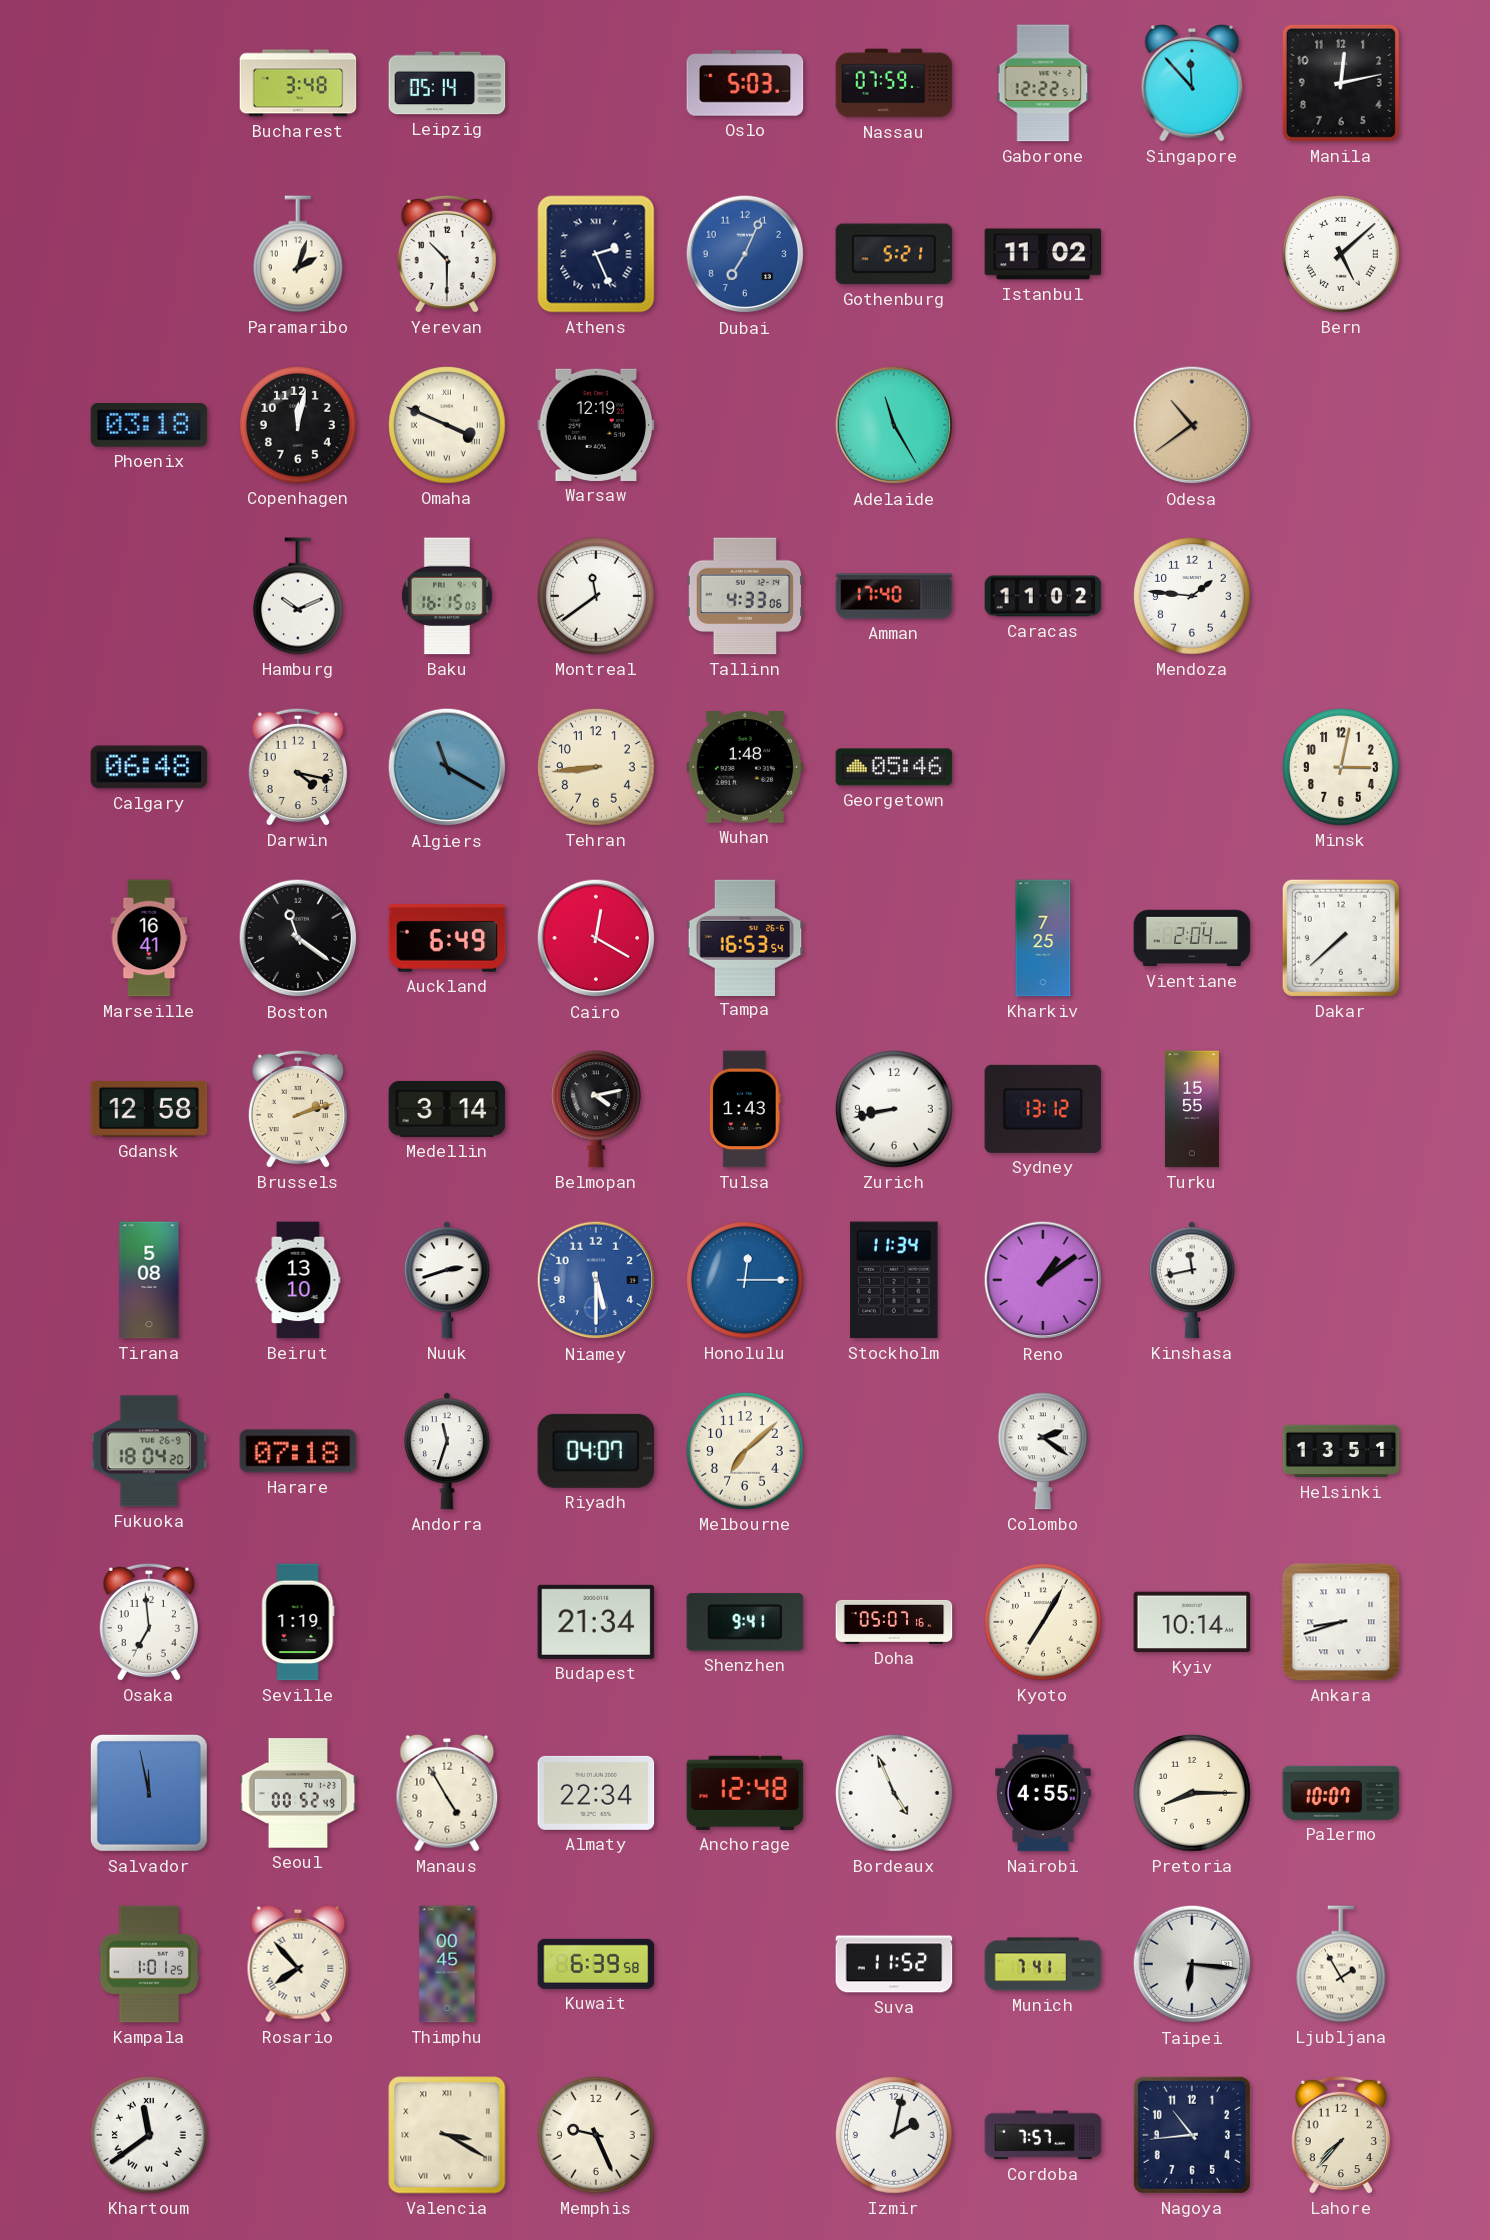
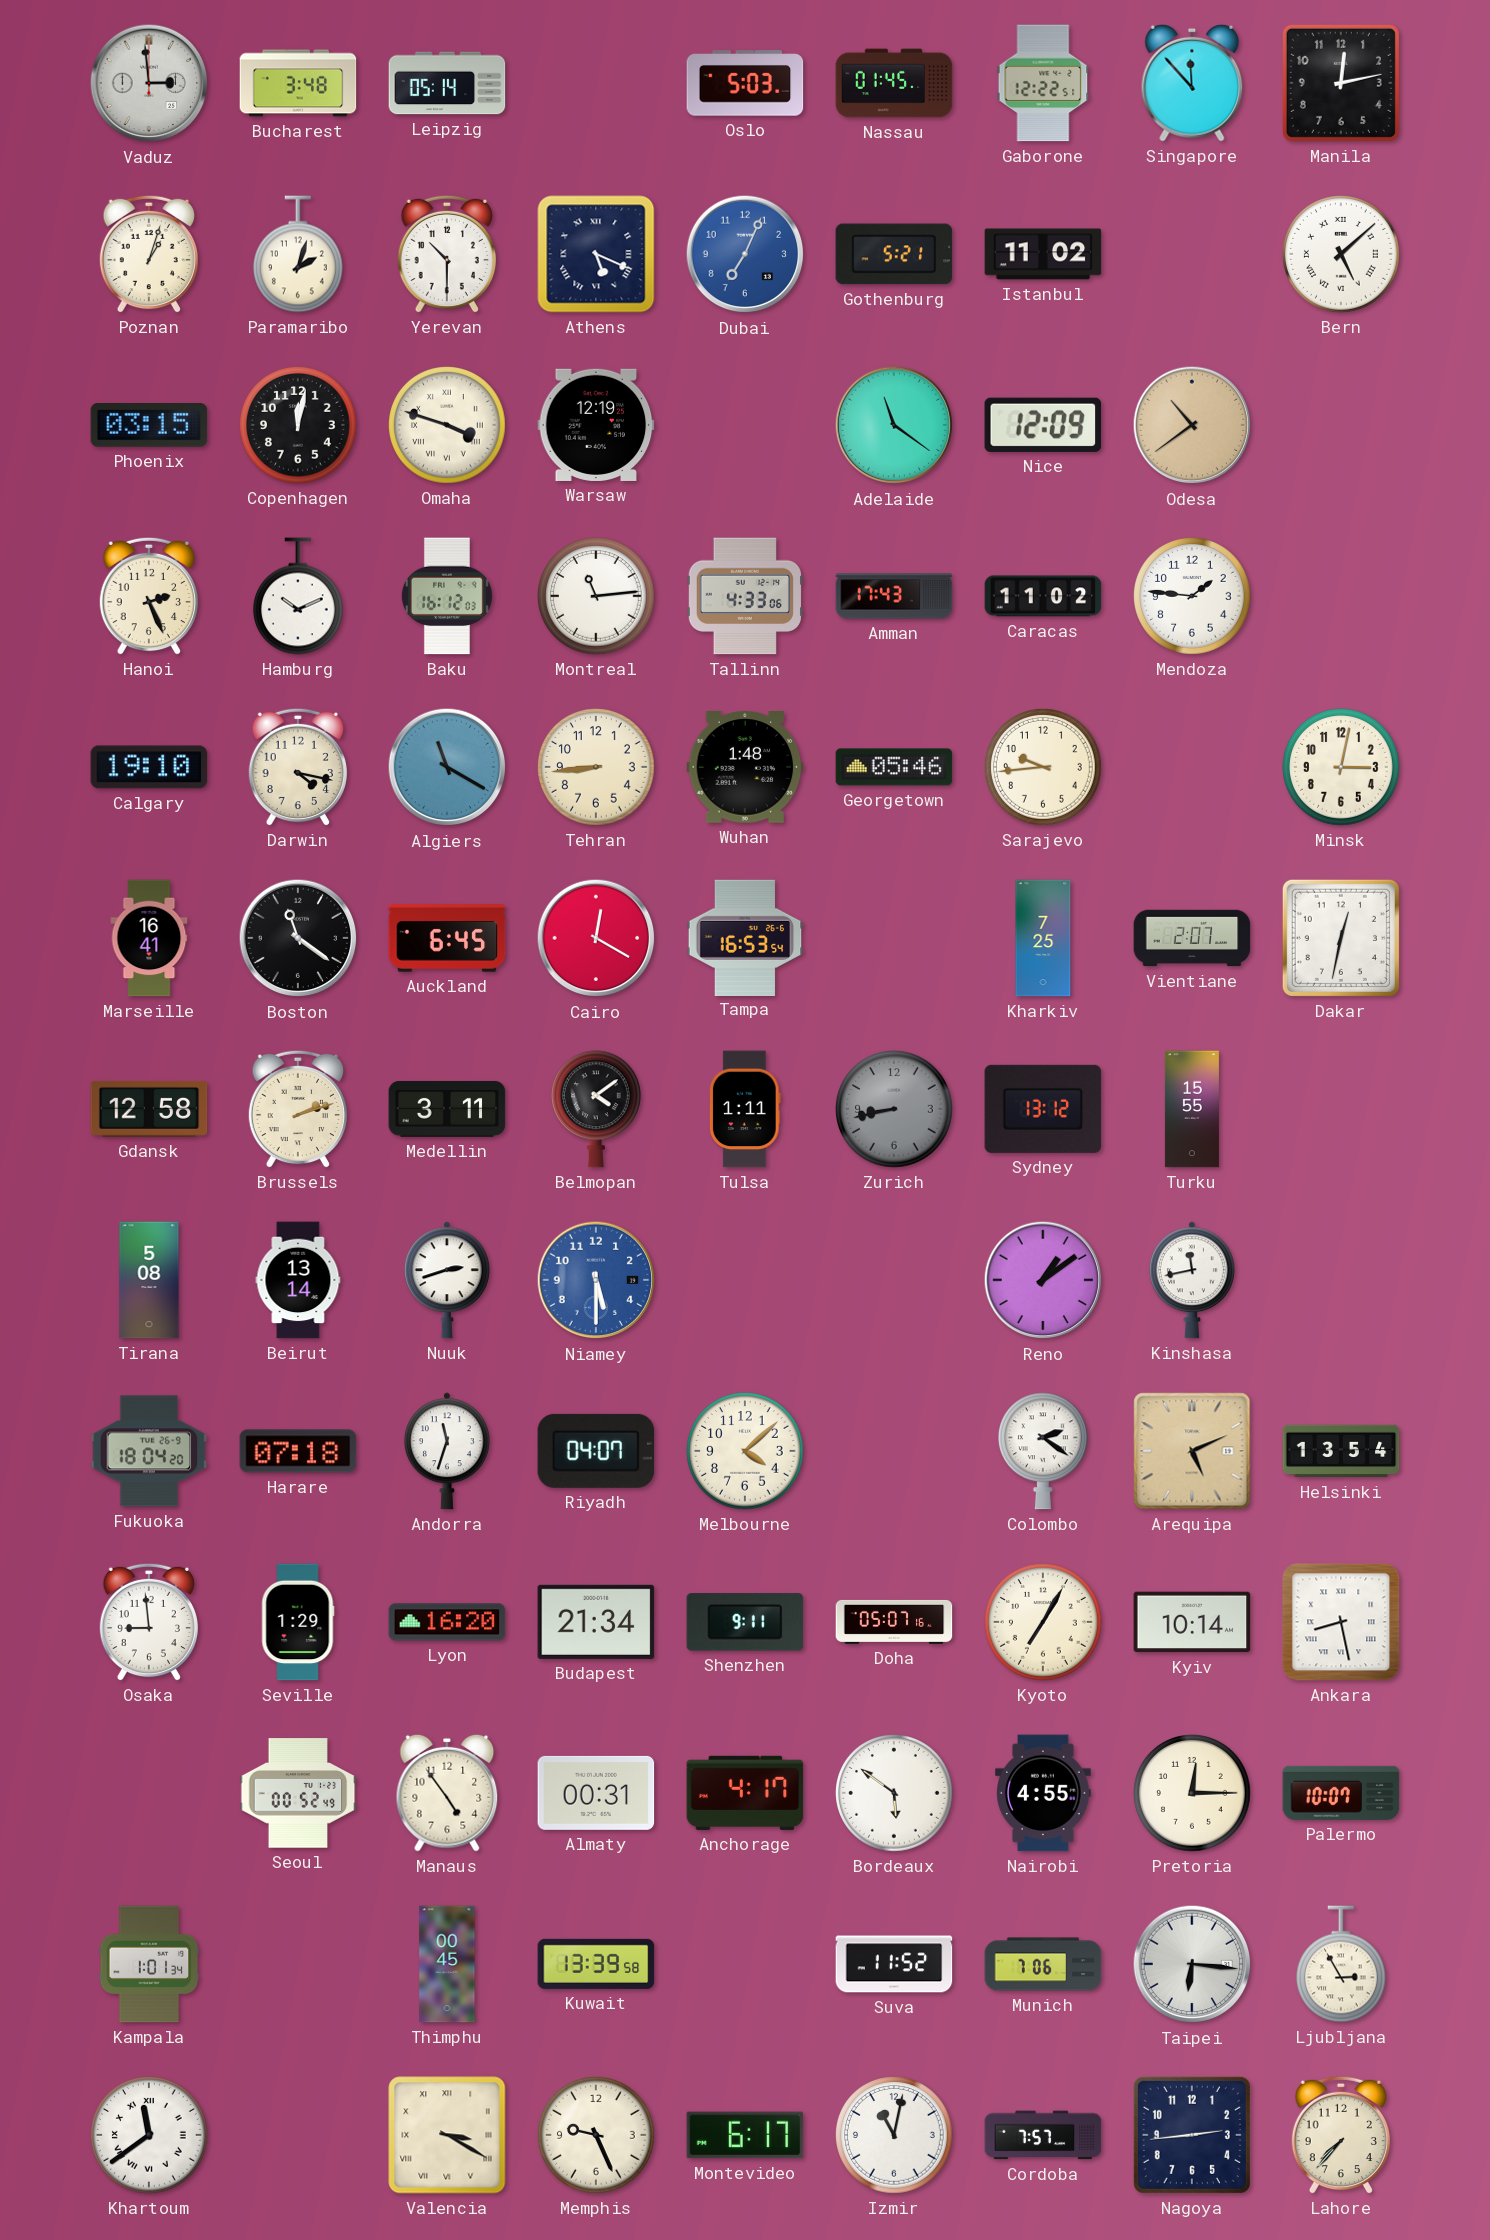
Vaduz: none -> 2:59 (149, 83)
Nassau: 07:59 -> 01:45 (894, 83)
Poznan: none -> 1:03 (149, 254)
Athens: 2:26 -> 5:19 (596, 254)
Phoenix: 03:18 -> 03:15 (149, 426)
Omaha: 3:49 -> 3:48 (448, 426)
Adelaide: 11:25 -> 11:21 (894, 425)
Nice: none -> 12:09 (1043, 425)
Hanoi: none -> 2:26 (149, 596)
Baku: 16:15 -> 16:12 (447, 596)
Montreal: 11:39 -> 11:14 (597, 597)
Amman: 17:40 -> 17:43 (894, 596)
Calgary: 06:48 -> 19:10 (149, 767)
Sarajevo: none -> 9:44 (1044, 768)
Auckland: 6:49 -> 6:45 (447, 938)
Vientiane: 2:04 -> 2:07 (1192, 938)
Dakar: 7:38 -> 12:32 (1341, 938)
Medellin: 3:14 -> 3:11 (447, 1109)
Belmopan: 4:13 -> 4:09 (596, 1109)
Tulsa: 1:43 -> 1:11 (745, 1109)
Zurich dial: white -> grey (895, 1110)
Beirut: 13:10 -> 13:14 (298, 1280)
Honolulu: 12:15 -> none (746, 1281)
Stockholm: 11:34 -> none (894, 1280)
Melbourne: 7:08 -> 4:08 (746, 1452)
Arequipa: none -> 5:11 (1192, 1451)
Helsinki: 13:51 -> 13:54 (1341, 1451)
Osaka: 6:59 -> 8:59 (149, 1622)
Seville: 1:19 -> 1:29 (298, 1622)
Lyon: none -> 16:20 (447, 1622)
Shenzhen: 9:41 -> 9:11 (745, 1622)
Ankara: 8:42 -> 8:28 (1341, 1622)
Salvador: 11:58 -> none (149, 1793)
Manaus: 4:55 -> 4:54 (447, 1793)
Almaty: 22:34 -> 00:31 (596, 1793)
Anchorage: 12:48 -> 4:17 (745, 1793)
Bordeaux: 4:56 -> 5:51 (895, 1794)
Pretoria: 8:15 -> 12:15 (1193, 1794)
Kampala: 1:01:25 -> 1:01:34 (149, 1964)
Rosario: 7:53 -> none (298, 1964)
Kuwait: 6:39 -> 13:39 (596, 1964)
Munich: 7:41 -> 7:06 (1043, 1964)
Ljubljana: 1:55 -> 2:55 (1341, 1964)
Montevideo: none -> 6:17 (745, 2135)
Izmir: 2:02 -> 11:02 (895, 2136)
Nagoya: 10:44 -> 2:44 (1192, 2135)
